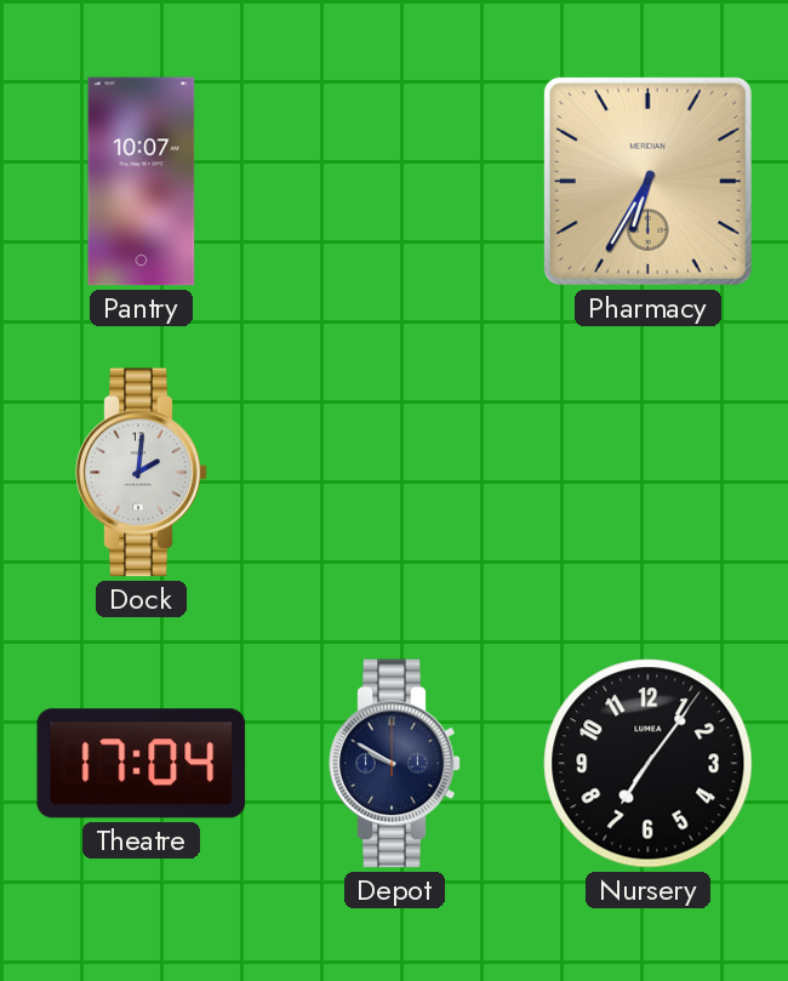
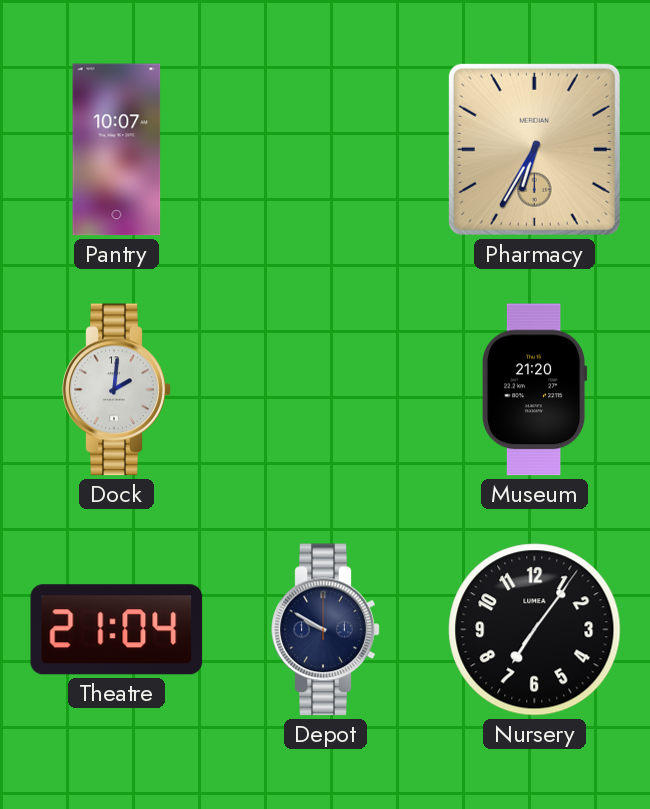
Museum: none -> 21:20 (534, 390)
Theatre: 17:04 -> 21:04 (117, 630)
